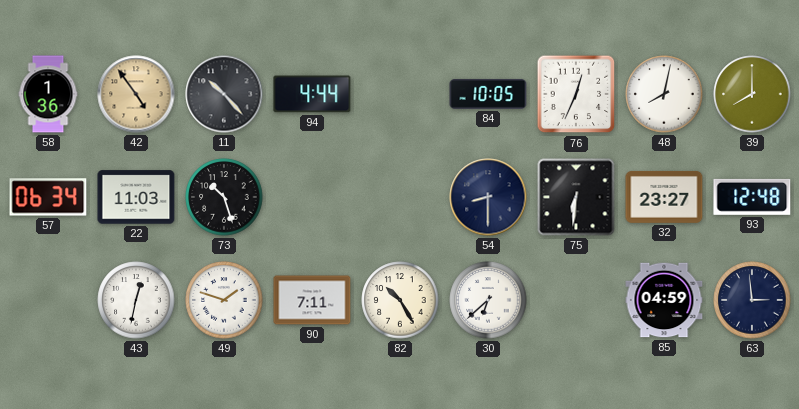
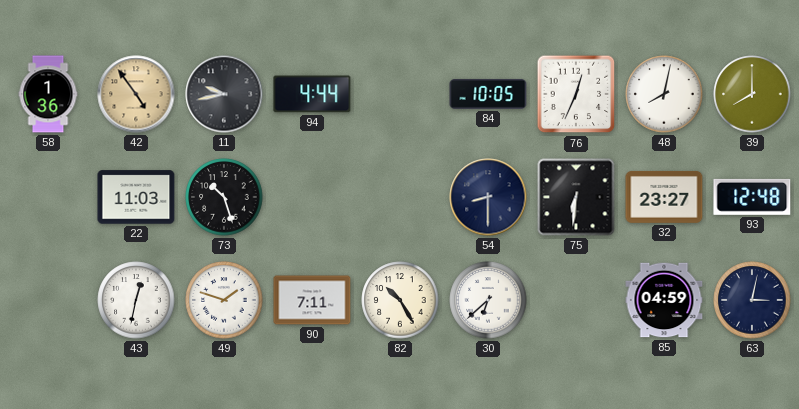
11: 10:23 -> 9:43 (224, 94)
57: 06:34 -> none (48, 197)
63: 2:59 -> 3:02 (752, 300)
